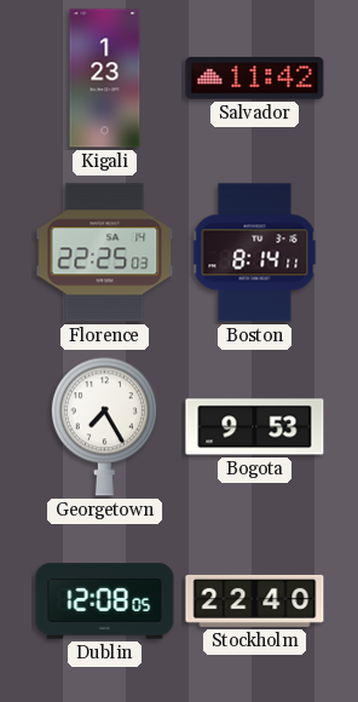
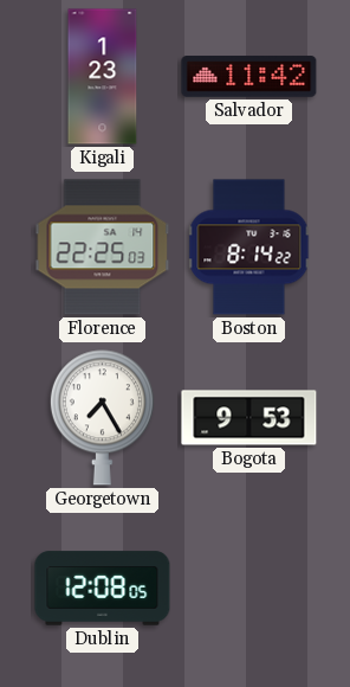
Boston: 8:14:11 -> 8:14:22 (249, 248)
Stockholm: 22:40 -> none (255, 600)
